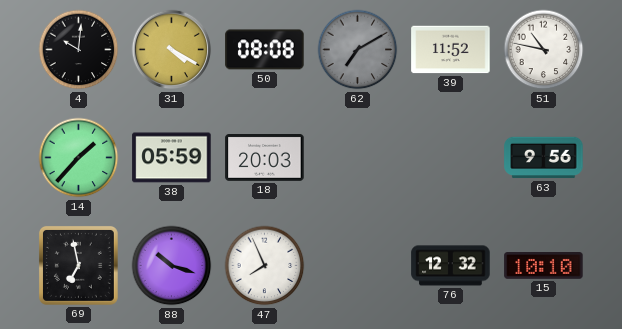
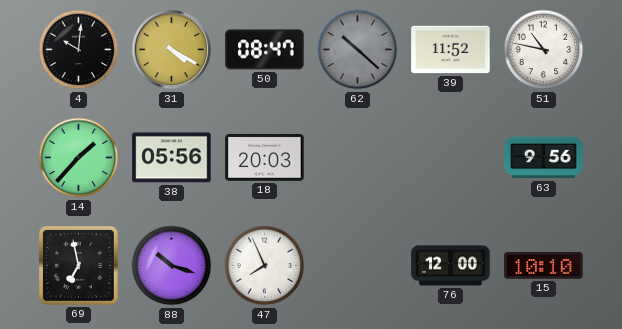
50: 08:08 -> 08:47 (265, 50)
62: 7:10 -> 10:22 (358, 50)
38: 05:59 -> 05:56 (172, 158)
76: 12:32 -> 12:00 (451, 266)
